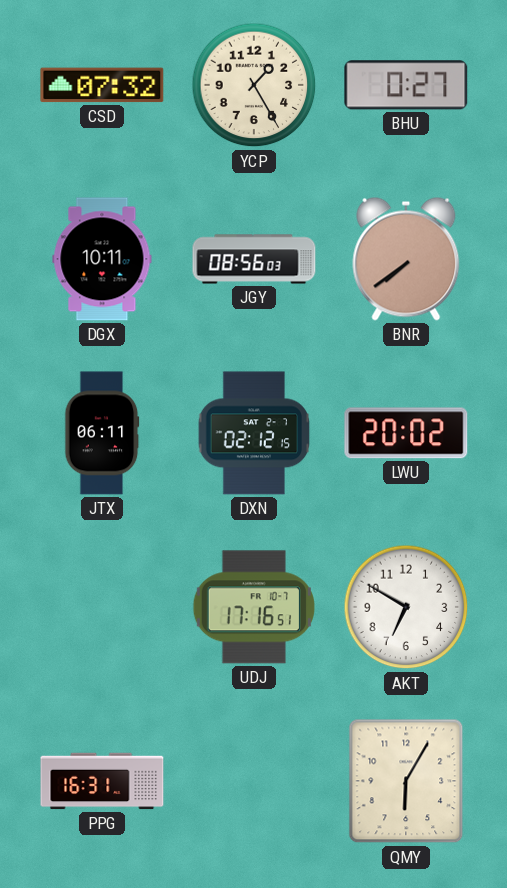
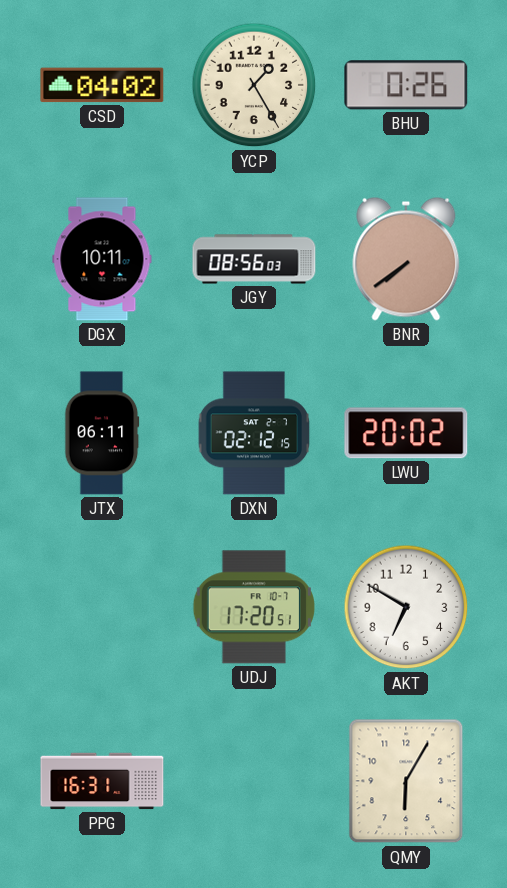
CSD: 07:32 -> 04:02 (102, 85)
BHU: 0:27 -> 0:26 (406, 85)
UDJ: 17:16 -> 17:20 (254, 607)
